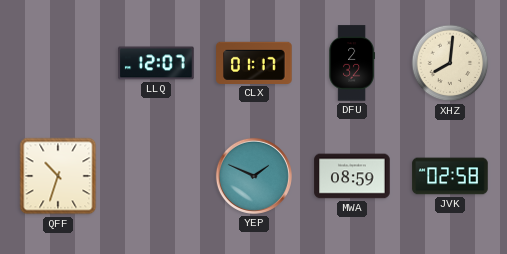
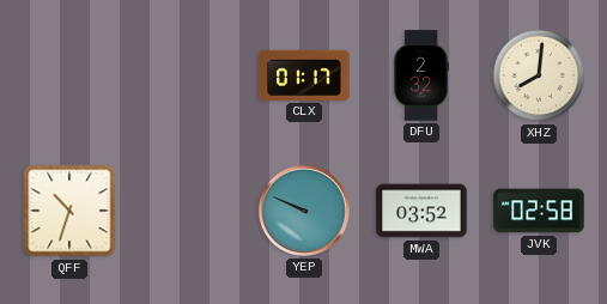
LLQ: 12:07 -> none (156, 63)
YEP: 1:49 -> 9:49 (304, 211)
MWA: 08:59 -> 03:52 (421, 211)
